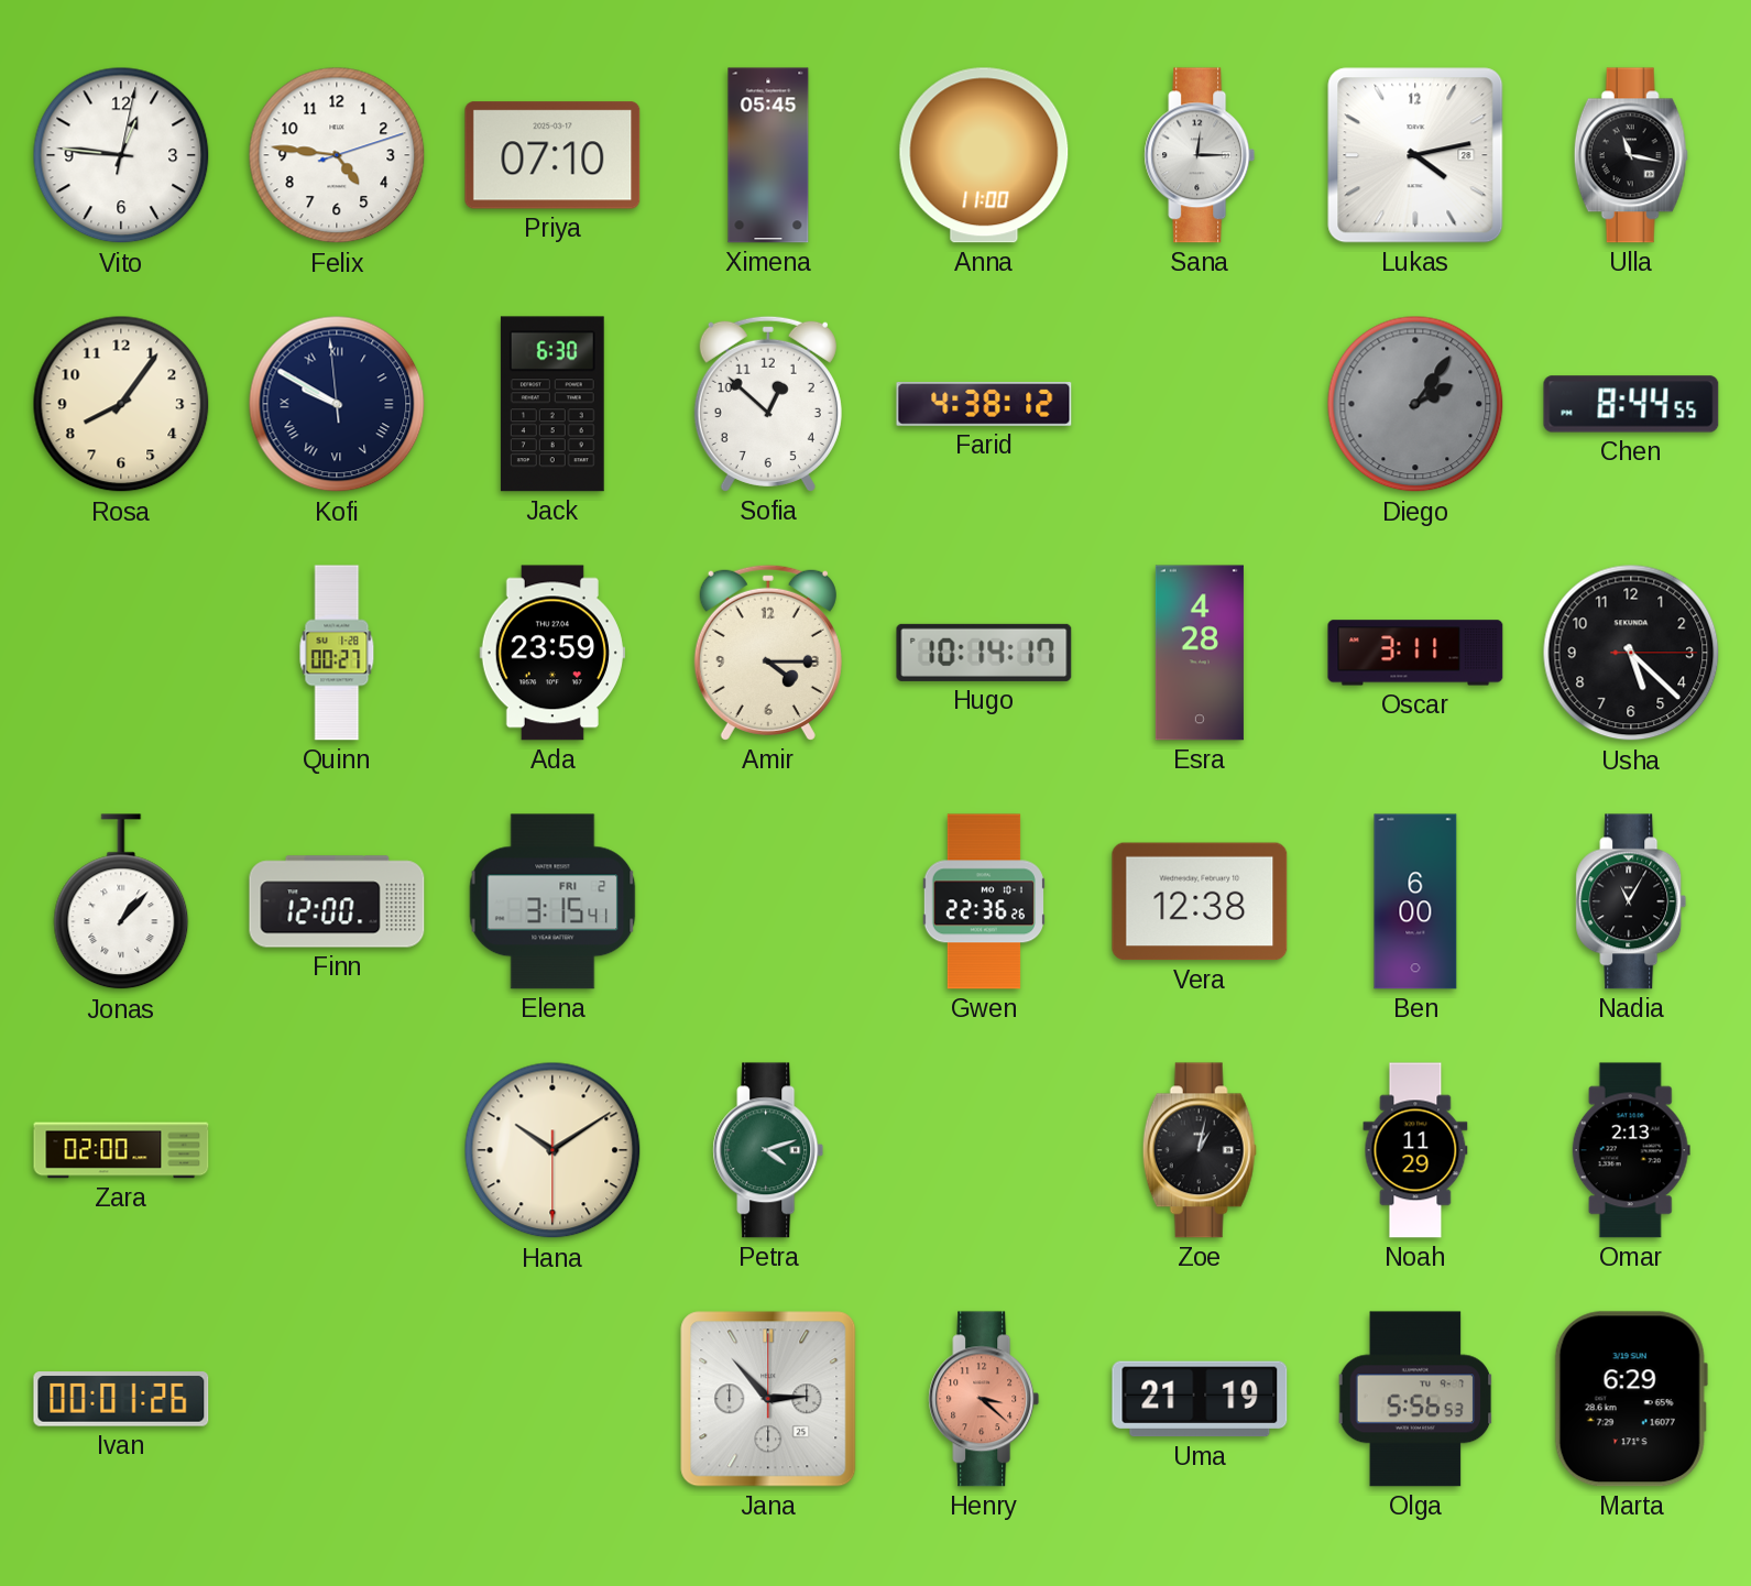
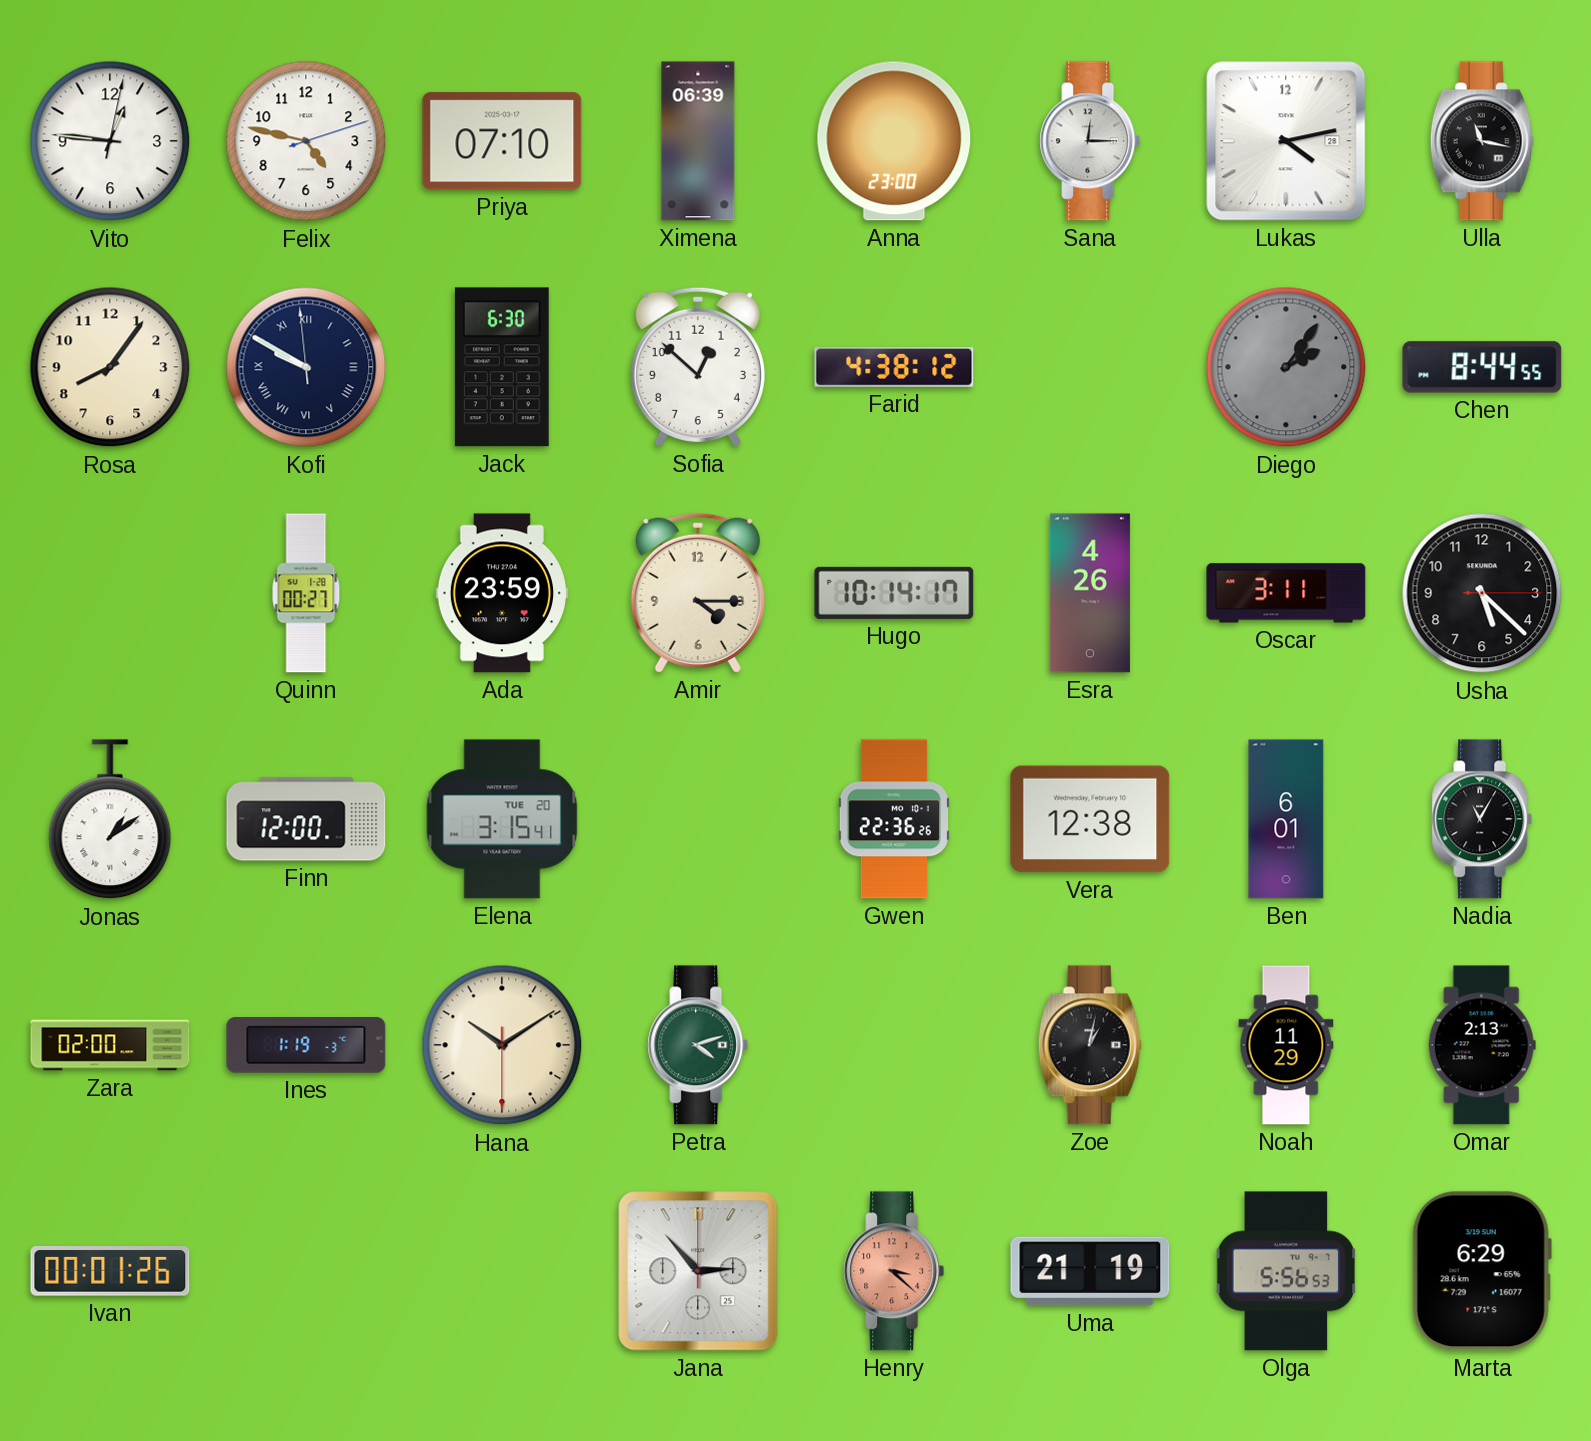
Felix: 4:46 -> 4:47 (306, 141)
Ximena: 05:45 -> 06:39 (698, 141)
Anna: 11:00 -> 23:00 (894, 141)
Esra: 4:28 -> 4:26 (1090, 593)
Jonas: 1:07 -> 1:09 (110, 820)
Elena date: FRI 2 -> TUE 20 (502, 819)
Ben: 6:00 -> 6:01 (1286, 819)
Ines: none -> 1:19 (306, 1045)
